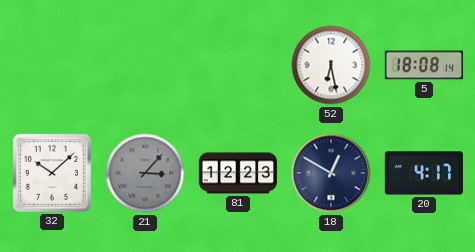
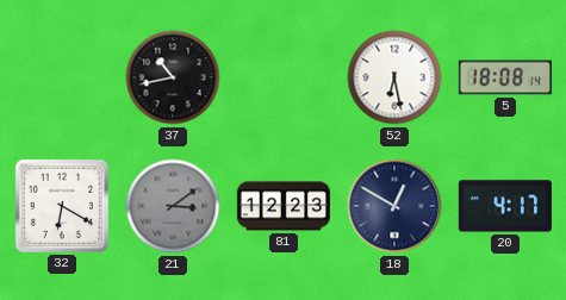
37: none -> 10:43 (173, 77)
32: 10:08 -> 6:20 (62, 206)
21: 3:07 -> 3:09 (173, 206)
